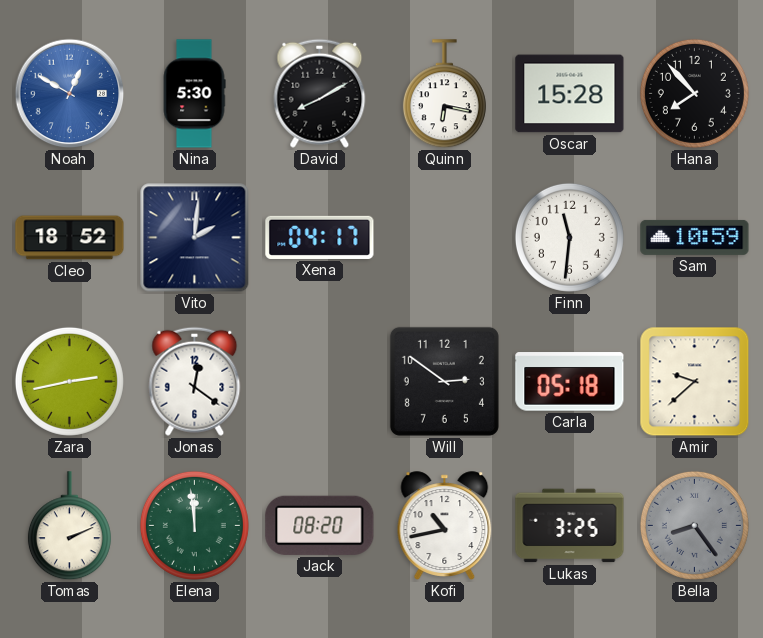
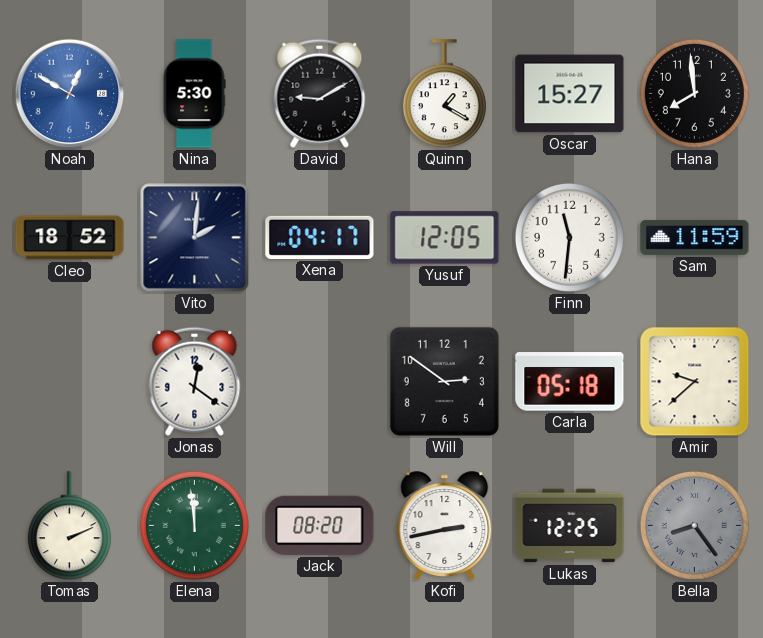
David: 8:10 -> 9:10 (320, 93)
Quinn: 6:17 -> 1:20 (444, 94)
Oscar: 15:28 -> 15:27 (570, 94)
Hana: 7:53 -> 7:59 (694, 93)
Yusuf: none -> 12:05 (445, 238)
Sam: 10:59 -> 11:59 (695, 237)
Zara: 2:43 -> none (69, 381)
Kofi: 10:43 -> 2:43 (445, 526)
Lukas: 3:25 -> 12:25 (570, 526)
